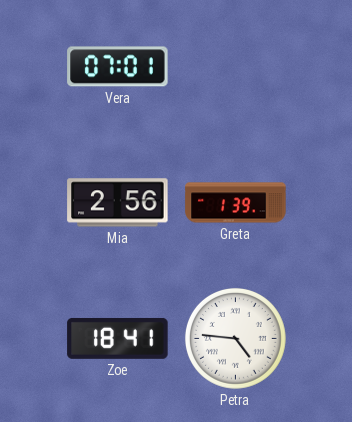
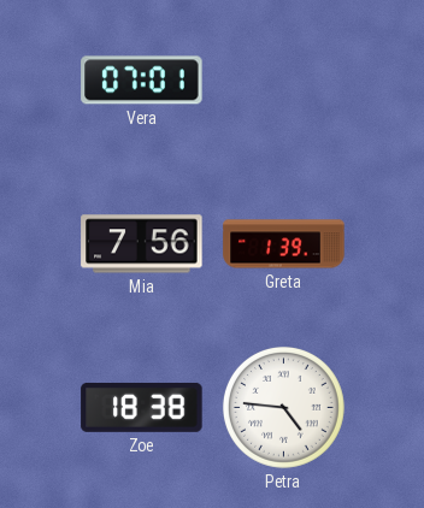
Mia: 2:56 -> 7:56 (142, 244)
Zoe: 18:41 -> 18:38 (142, 407)
